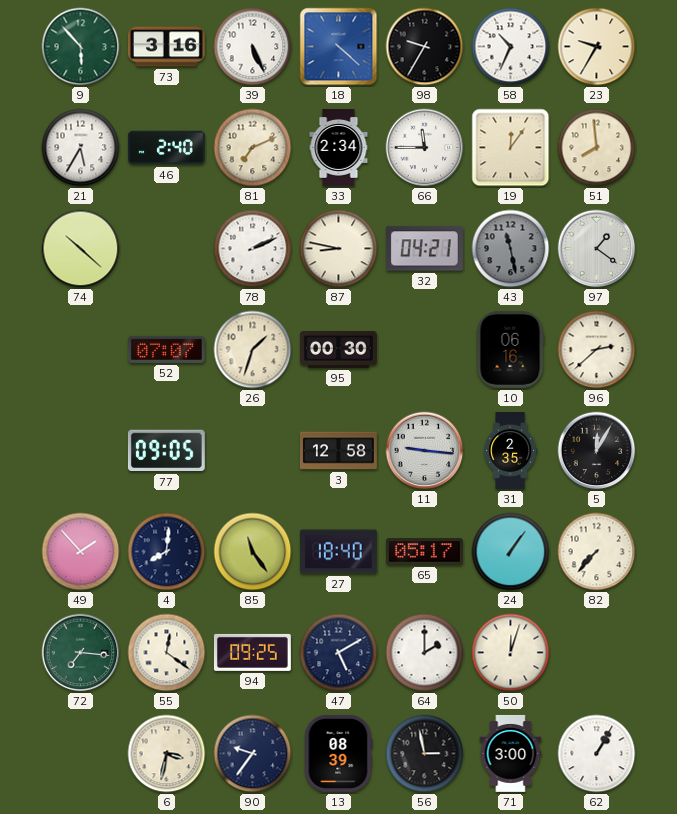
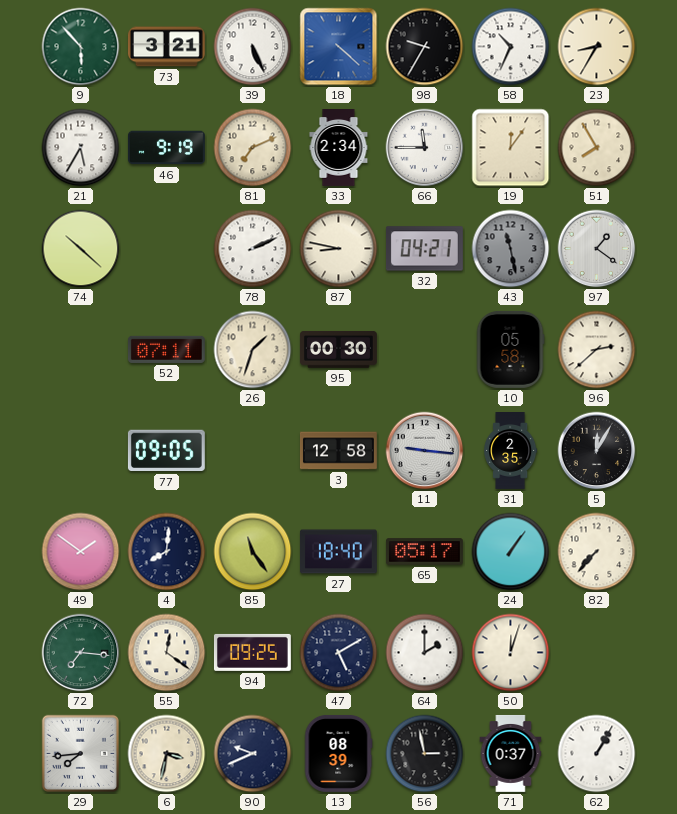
73: 3:16 -> 3:21 (166, 47)
23: 9:35 -> 8:35 (597, 47)
46: 2:40 -> 9:19 (166, 148)
51: 7:59 -> 7:55 (597, 148)
52: 07:07 -> 07:11 (166, 349)
10: 06:16 -> 05:58 (510, 349)
49: 1:53 -> 1:51 (81, 552)
29: none -> 7:44 (80, 753)
90: 9:36 -> 9:41 (253, 754)
71: 3:00 -> 0:37 (511, 754)
